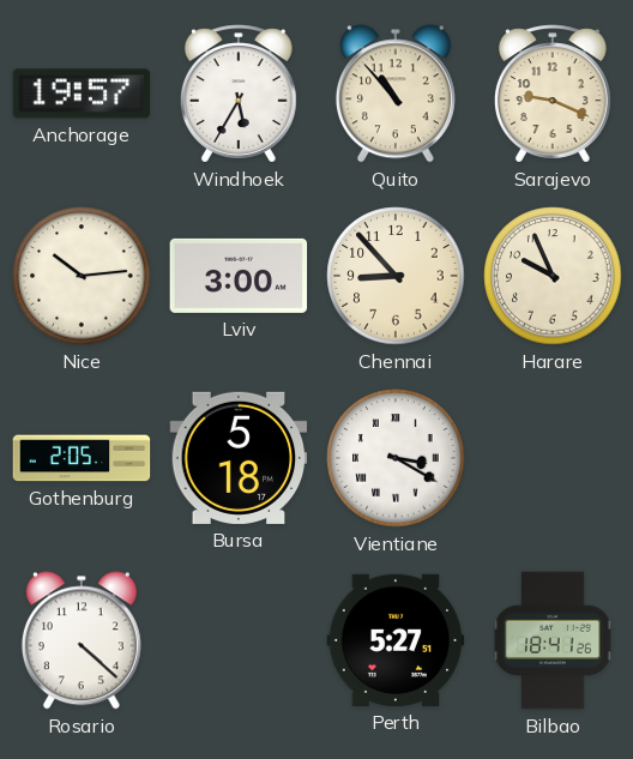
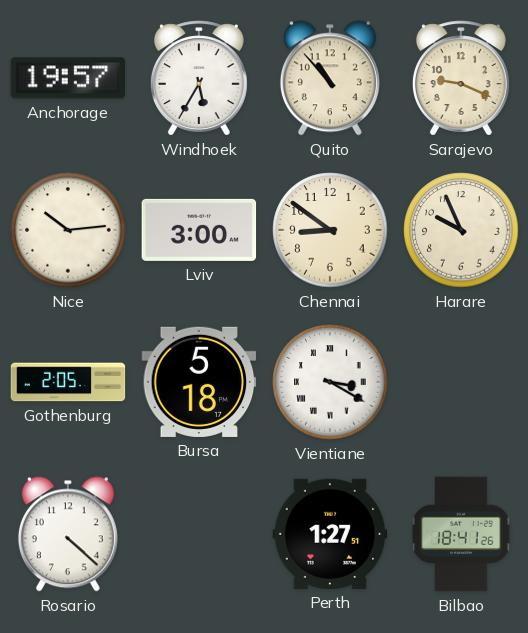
Chennai: 8:53 -> 8:51 (330, 230)
Perth: 5:27 -> 1:27 (330, 534)
